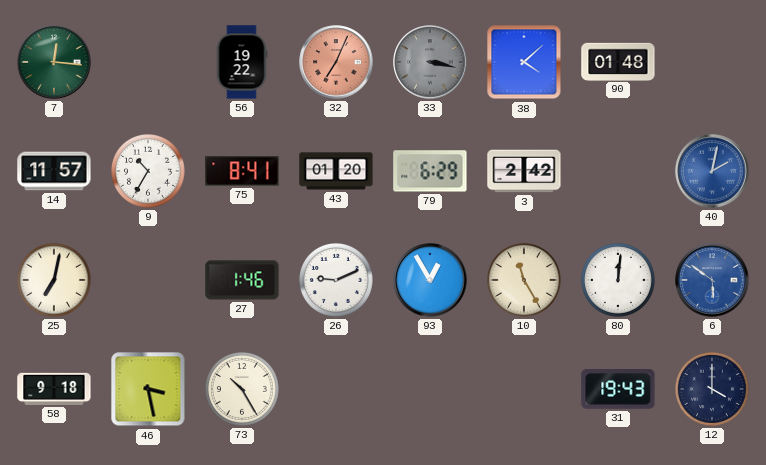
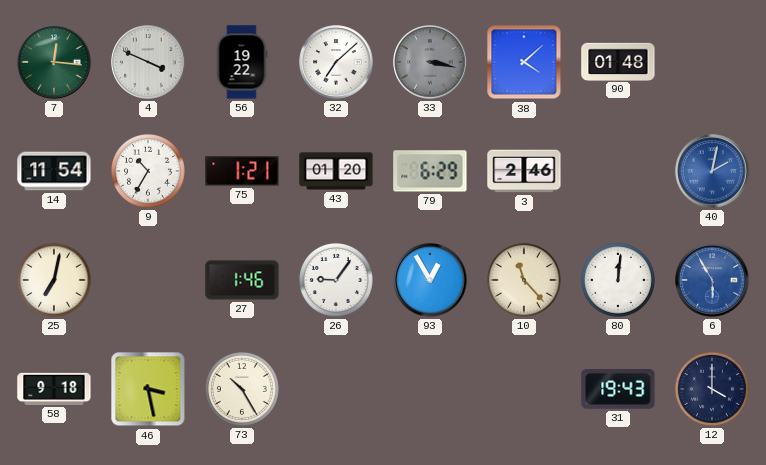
4: none -> 3:49 (148, 62)
32: 7:04 -> 7:08 (336, 62)
32 dial: salmon -> white (336, 62)
14: 11:57 -> 11:54 (54, 171)
75: 8:41 -> 1:21 (242, 171)
3: 2:42 -> 2:46 (524, 171)
26: 9:11 -> 9:06 (336, 280)
10: 11:25 -> 11:23 (524, 280)
6: 5:51 -> 5:55 (712, 280)
